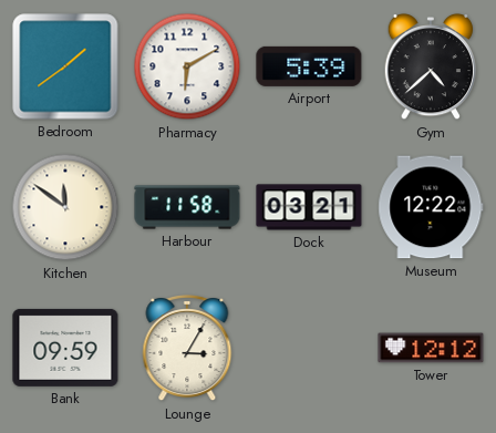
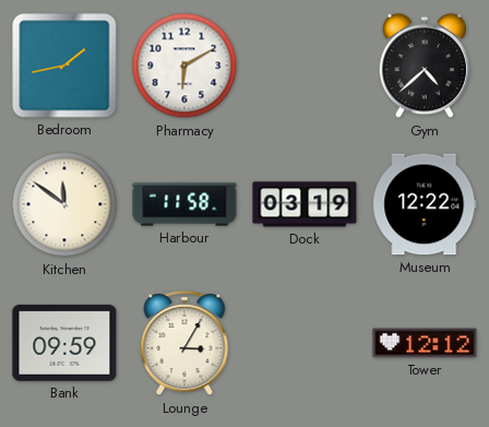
Bedroom: 1:39 -> 1:43 (64, 66)
Airport: 5:39 -> none (309, 66)
Dock: 03:21 -> 03:19 (305, 204)
